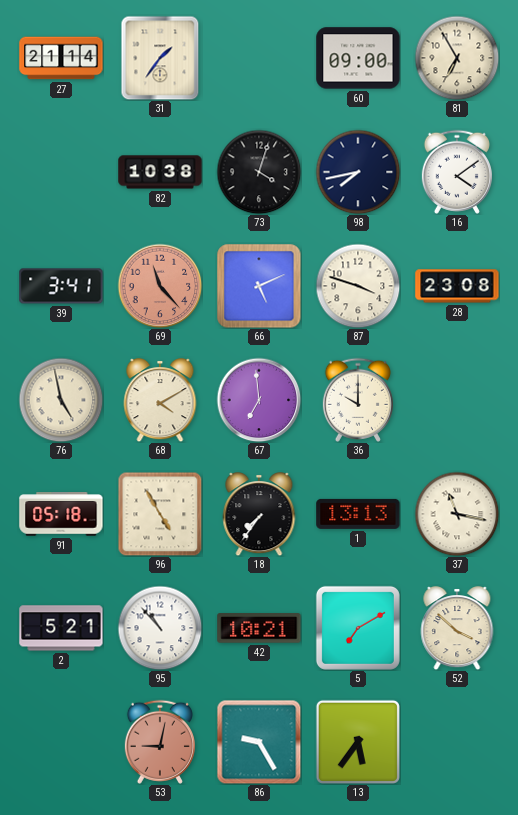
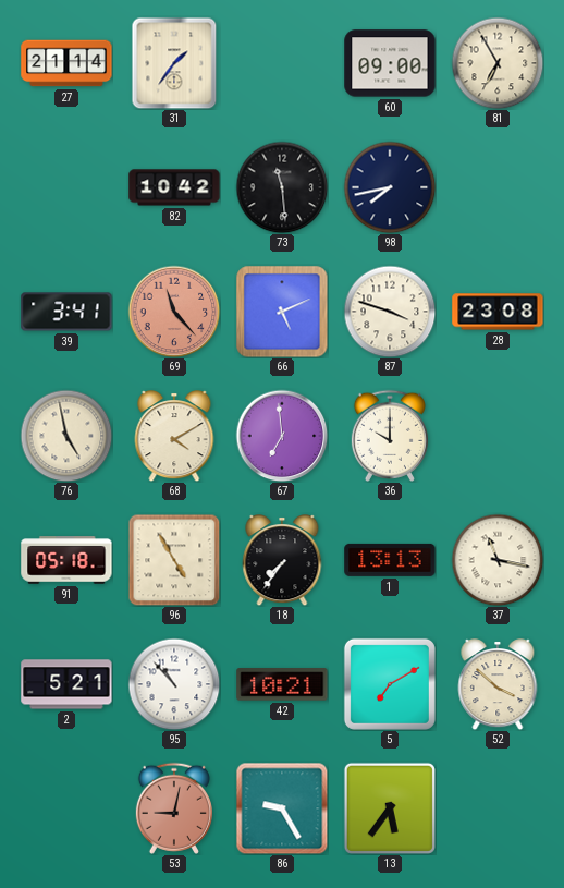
82: 10:38 -> 10:42 (174, 187)
73: 4:03 -> 11:29 (282, 187)
16: 4:09 -> none (457, 172)
